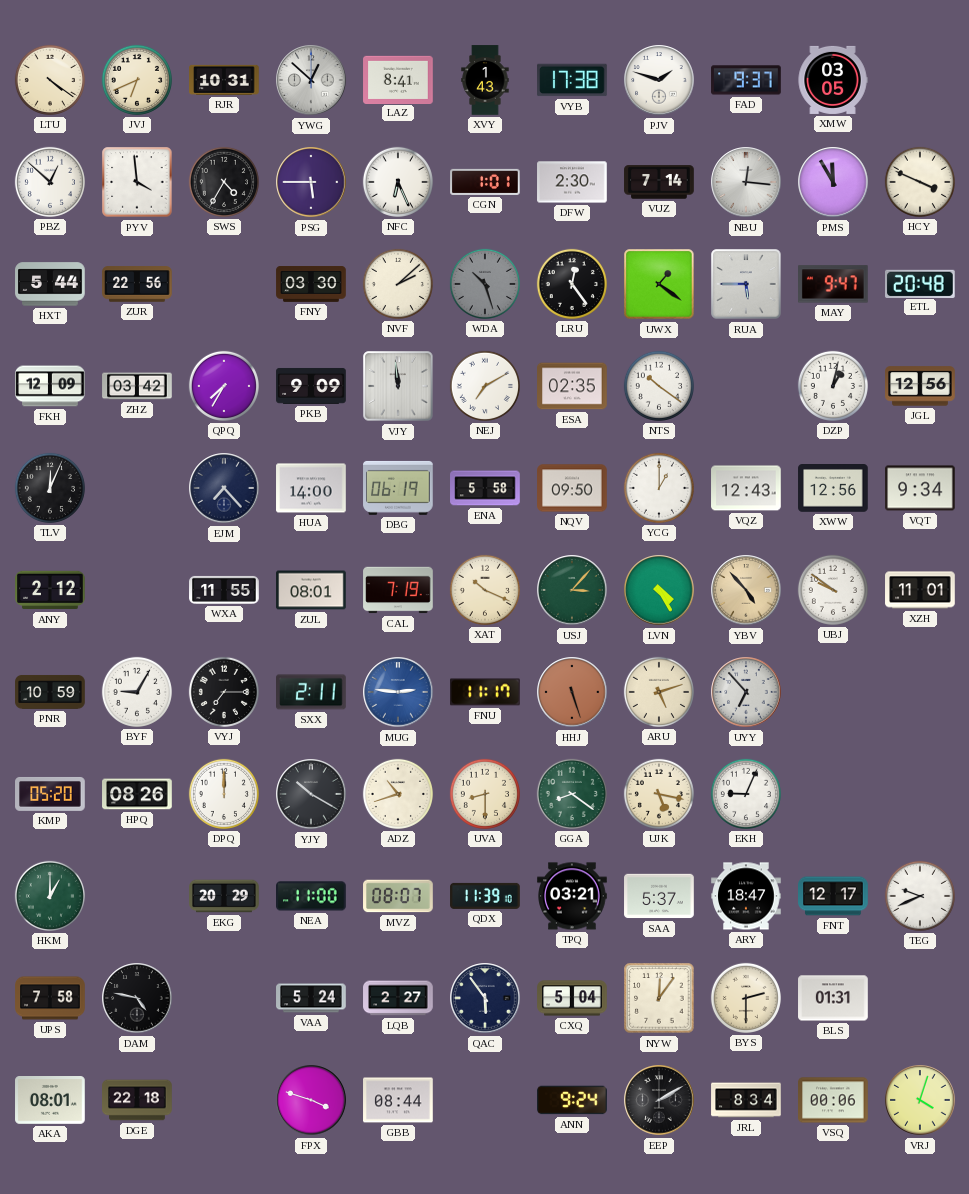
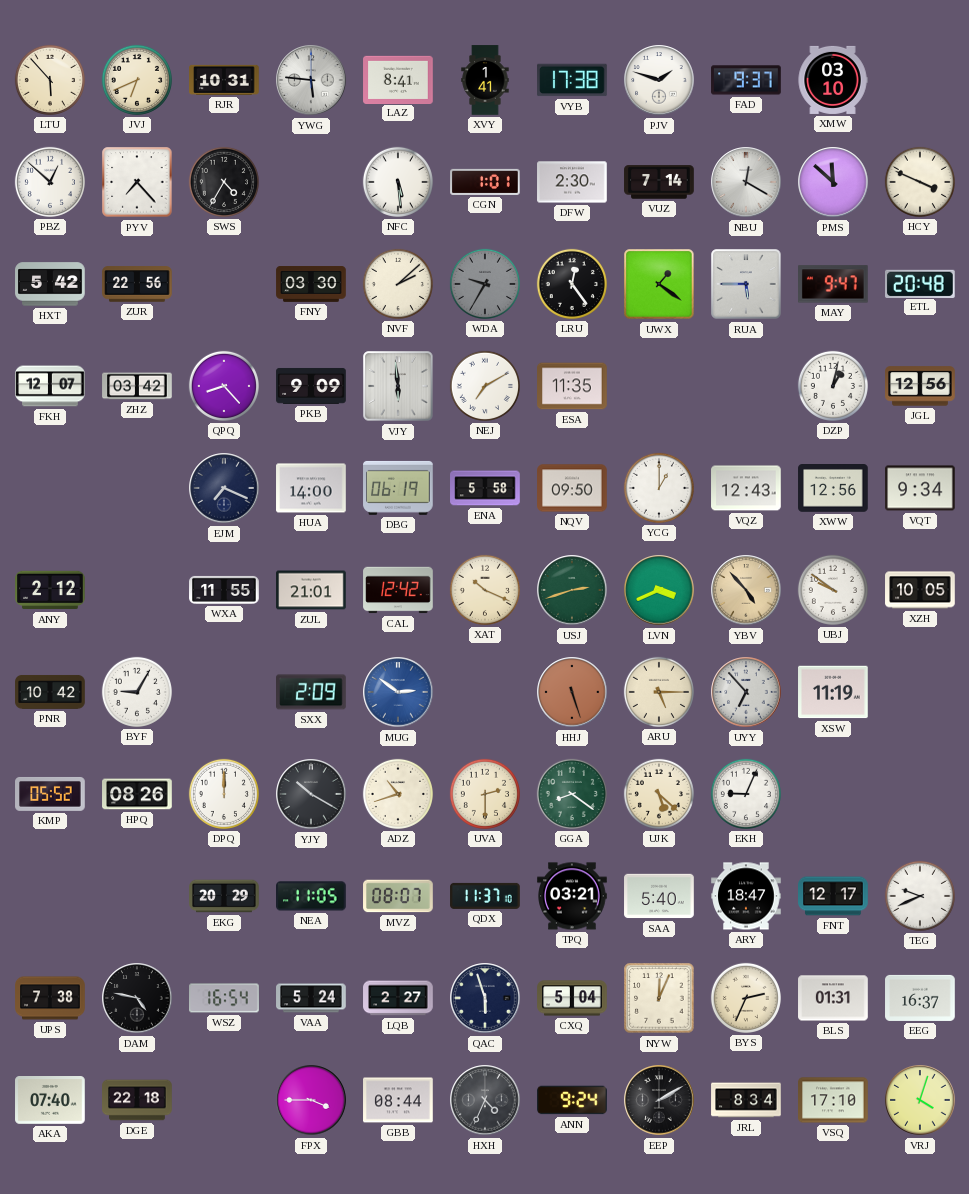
LTU: 4:21 -> 5:53 (50, 80)
YWG: 12:52 -> 5:46 (311, 80)
XVY: 1:43 -> 1:41 (485, 80)
XMW: 03:05 -> 03:10 (833, 80)
PYV: 3:59 -> 7:23 (137, 182)
PSG: 5:45 -> none (311, 182)
NFC: 6:26 -> 5:29 (398, 182)
NBU: 12:16 -> 12:20 (746, 182)
PMS: 11:55 -> 11:52 (833, 182)
HXT: 5:44 -> 5:42 (50, 284)
WDA: 10:27 -> 9:35 (485, 284)
FKH: 12:09 -> 12:07 (50, 386)
QPQ: 7:35 -> 8:23 (224, 386)
VJY: 11:59 -> 5:59 (398, 386)
ESA: 02:35 -> 11:35 (572, 386)
NTS: 10:21 -> none (659, 386)
TLV: 12:04 -> none (50, 488)
EJM: 7:23 -> 7:19 (224, 488)
ZUL: 08:01 -> 21:01 (311, 590)
CAL: 7:19 -> 12:42 (398, 590)
USJ: 3:07 -> 2:42 (572, 590)
LVN: 4:25 -> 3:41 (659, 590)
XZH: 11:01 -> 10:05 (920, 590)
PNR: 10:59 -> 10:42 (50, 692)
VYJ: 7:15 -> none (224, 692)
SXX: 2:11 -> 2:09 (312, 692)
MUG: 2:46 -> 2:51 (398, 692)
FNU: 11:17 -> none (485, 692)
ARU: 5:12 -> 5:15 (659, 692)
XSW: none -> 11:19 (833, 692)
KMP: 05:20 -> 05:52 (50, 794)
UVA: 8:30 -> 2:30 (485, 794)
UJK: 5:17 -> 5:22 (659, 794)
HKM: 1:00 -> none (50, 896)
NEA: 11:00 -> 11:05 (312, 896)
QDX: 11:39 -> 11:37 (485, 896)
SAA: 5:37 -> 5:40 (659, 896)
UPS: 7:58 -> 7:38 (50, 998)
WSZ: none -> 16:54 (224, 998)
QAC: 5:54 -> 5:57 (485, 998)
NYW: 12:06 -> 12:04 (659, 998)
BYS: 2:30 -> 2:34 (746, 998)
EEG: none -> 16:37 (920, 998)
AKA: 08:01 -> 07:40 (50, 1101)
FPX: 3:48 -> 3:45 (311, 1100)
HXH: none -> 4:34 (485, 1100)
VSQ: 00:06 -> 17:10 (833, 1100)
